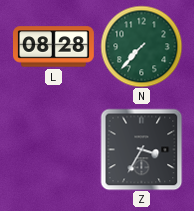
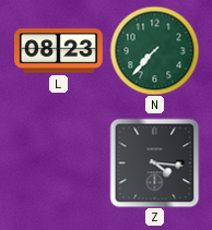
L: 08:28 -> 08:23 (59, 51)
Z: 3:35 -> 4:16 (154, 162)
